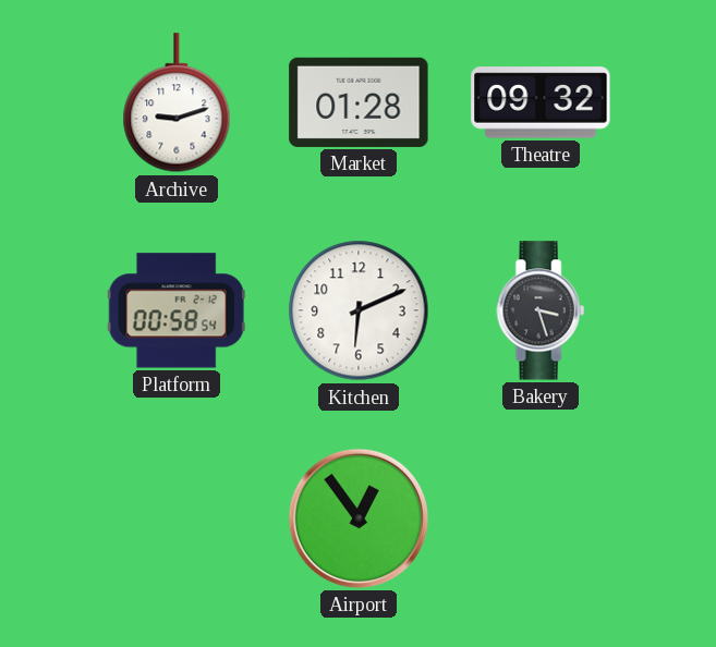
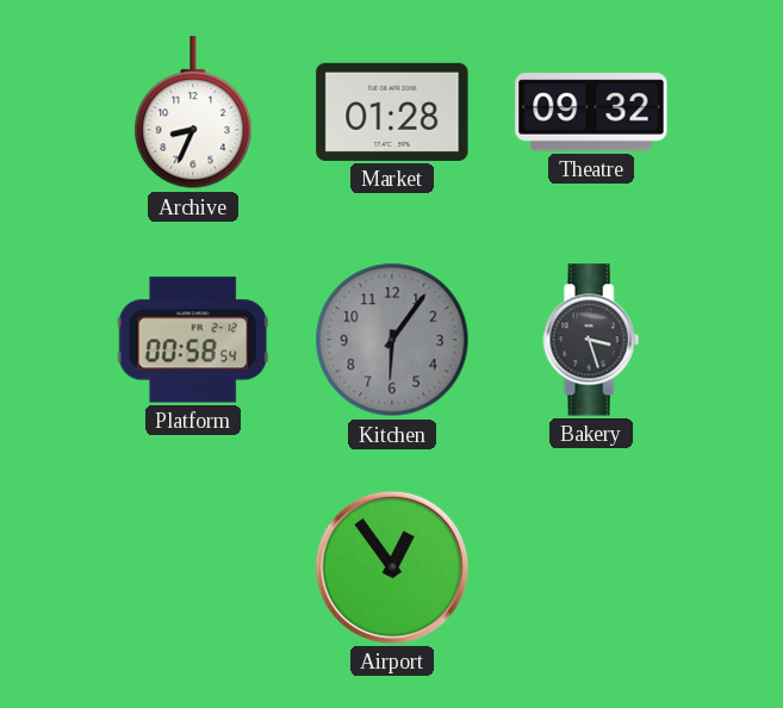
Archive: 9:12 -> 8:34 (193, 113)
Kitchen: 6:11 -> 6:06 (392, 340)
Kitchen dial: white -> grey (392, 340)
